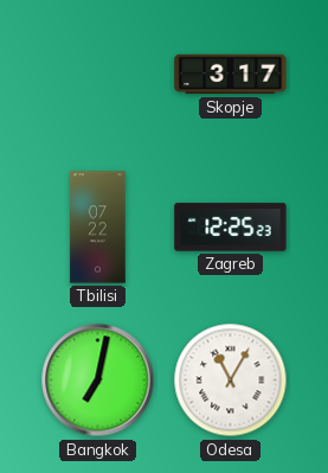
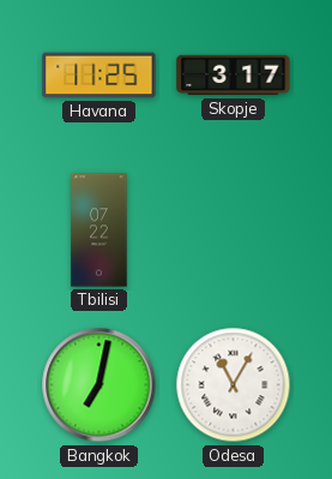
Havana: none -> 11:25 (99, 76)
Zagreb: 12:25 -> none (231, 228)
